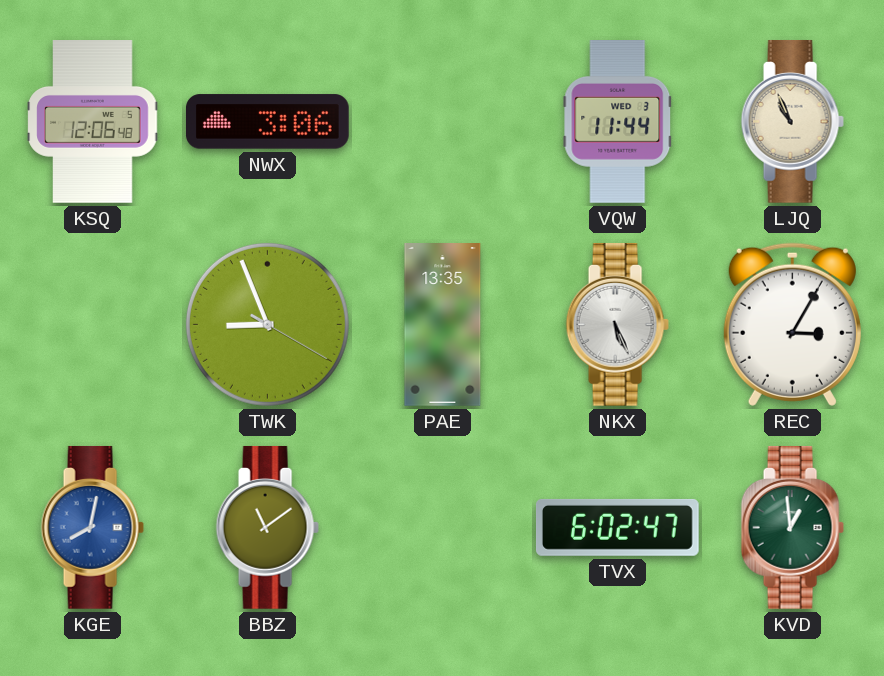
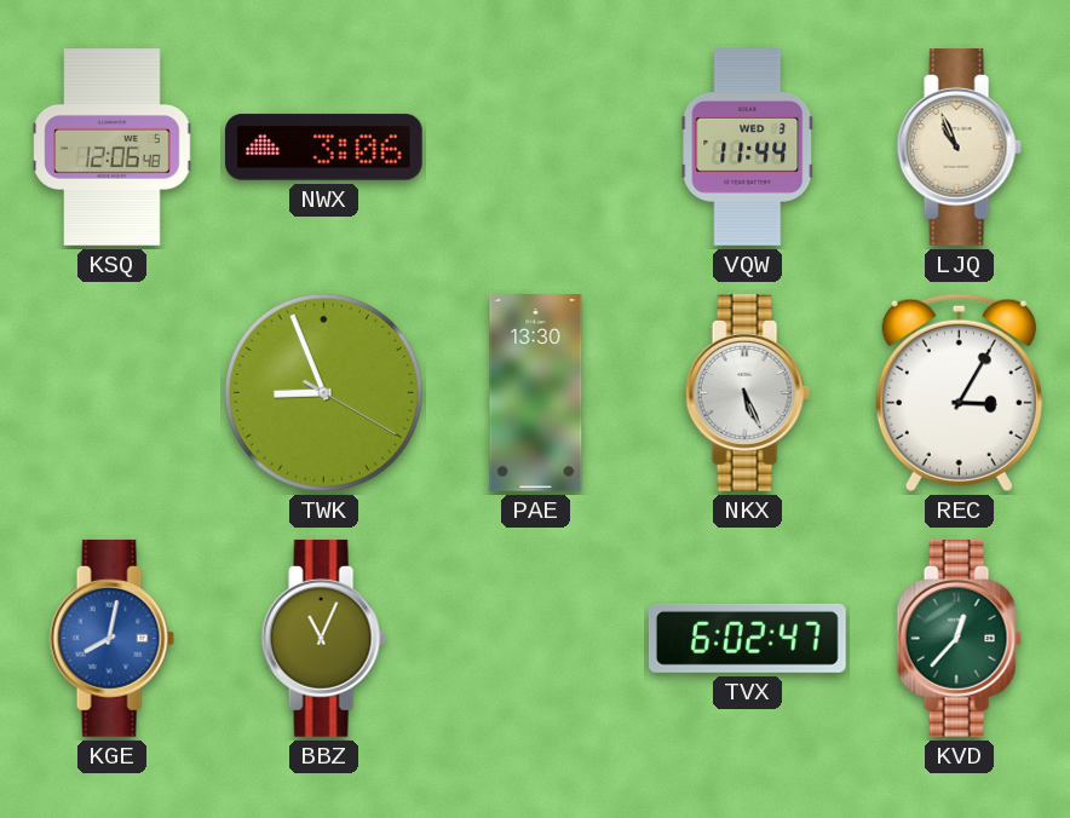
PAE: 13:35 -> 13:30 (536, 393)
BBZ: 11:09 -> 11:04 (323, 638)
KVD: 12:59 -> 12:37 (959, 638)
